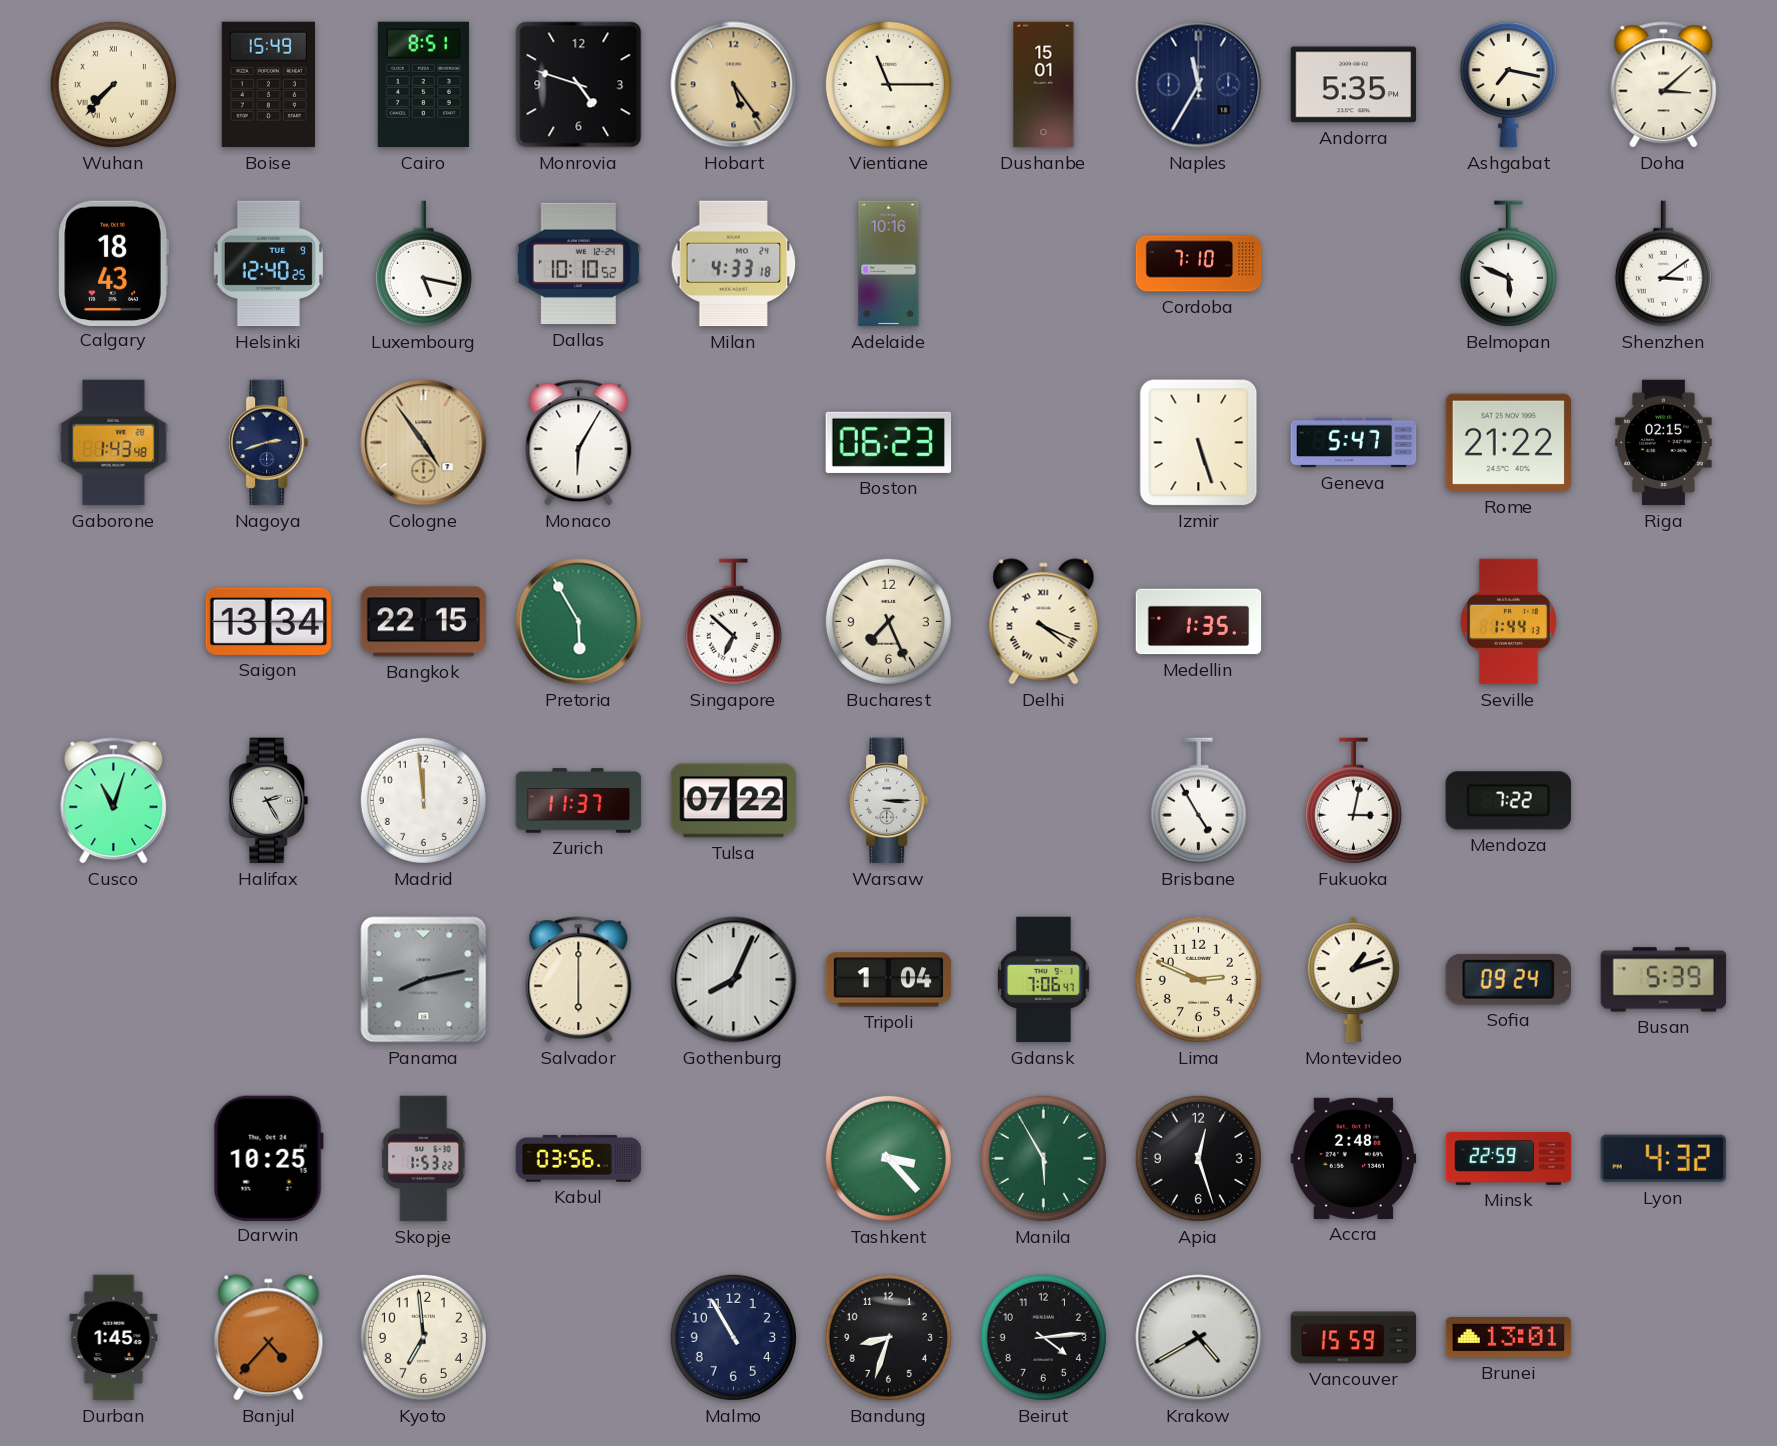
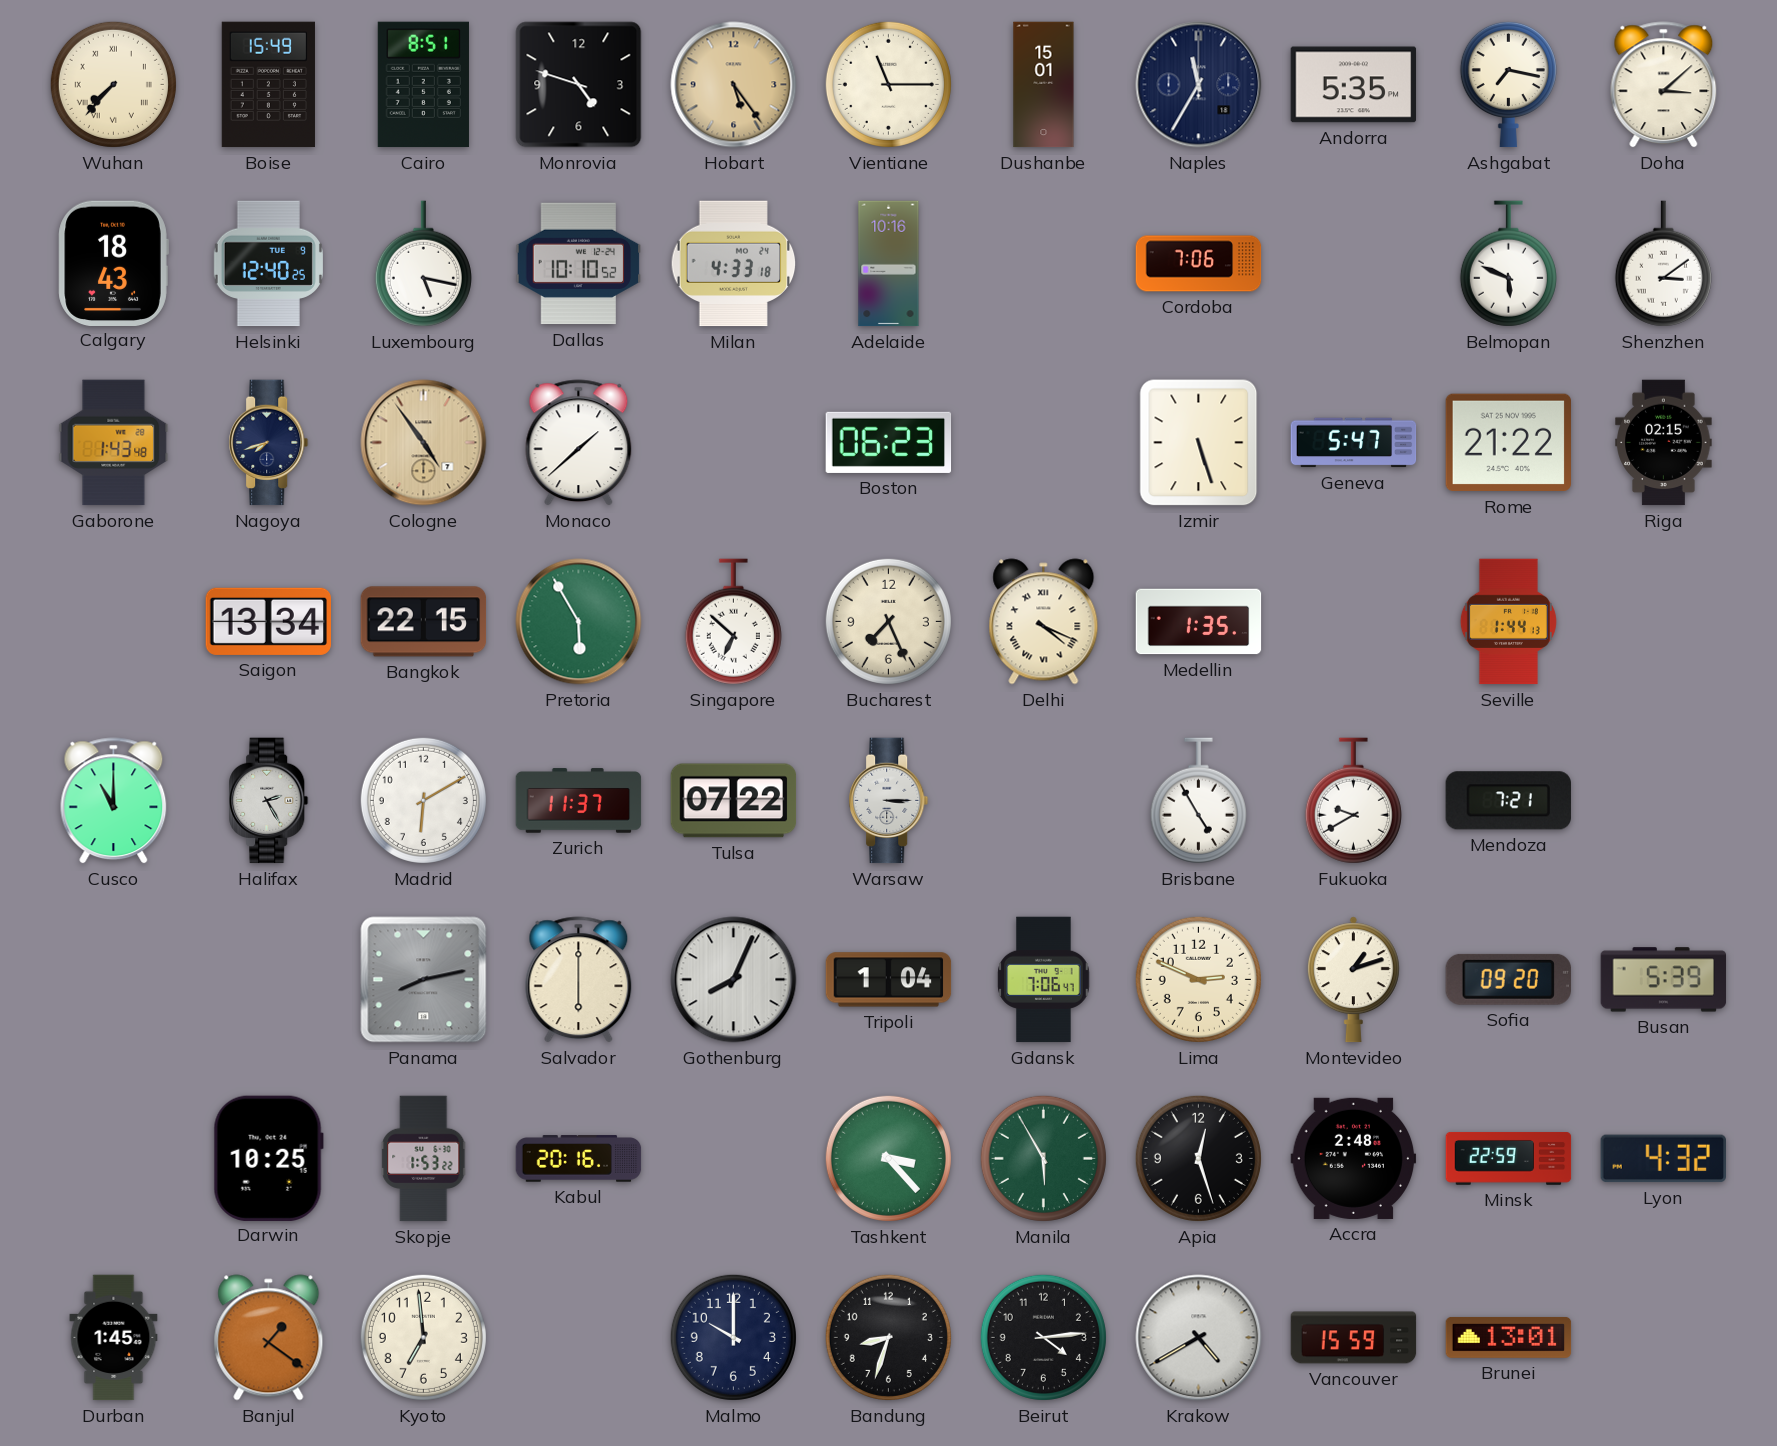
Cordoba: 7:10 -> 7:06 (1199, 264)
Nagoya: 2:42 -> 7:42 (269, 443)
Monaco: 6:05 -> 1:38 (579, 443)
Cusco: 11:03 -> 11:00 (114, 801)
Madrid: 11:59 -> 6:10 (423, 800)
Fukuoka: 3:02 -> 9:40 (1353, 801)
Mendoza: 7:22 -> 7:21 (1508, 801)
Sofia: 09:24 -> 09:20 (1508, 979)
Kabul: 03:56 -> 20:16 (579, 1159)
Banjul: 4:37 -> 1:21 (269, 1338)
Malmo: 10:55 -> 10:00 (733, 1337)
